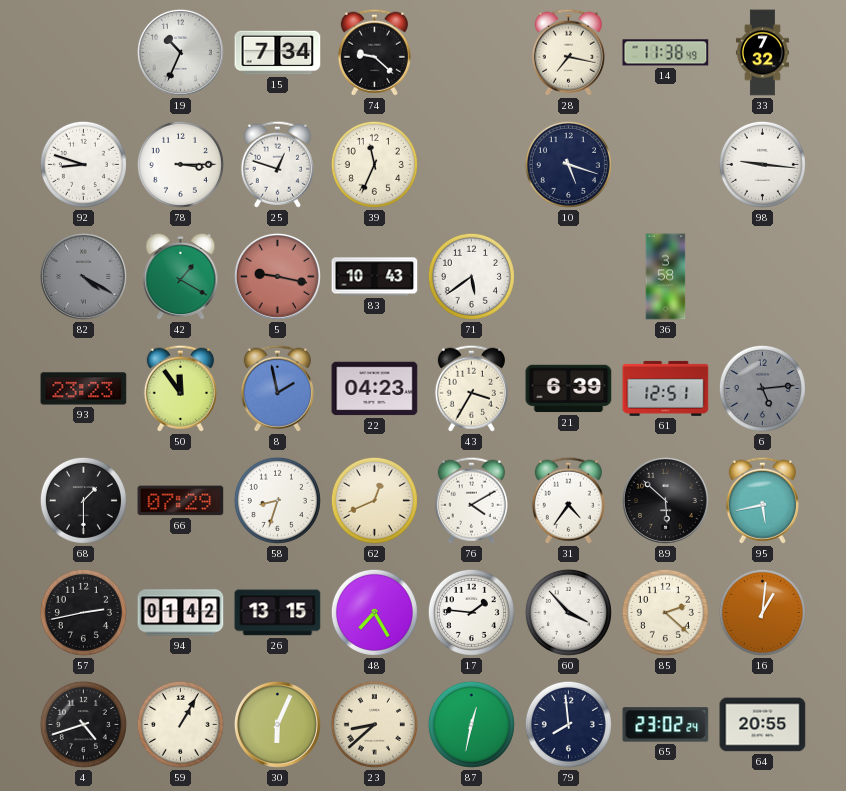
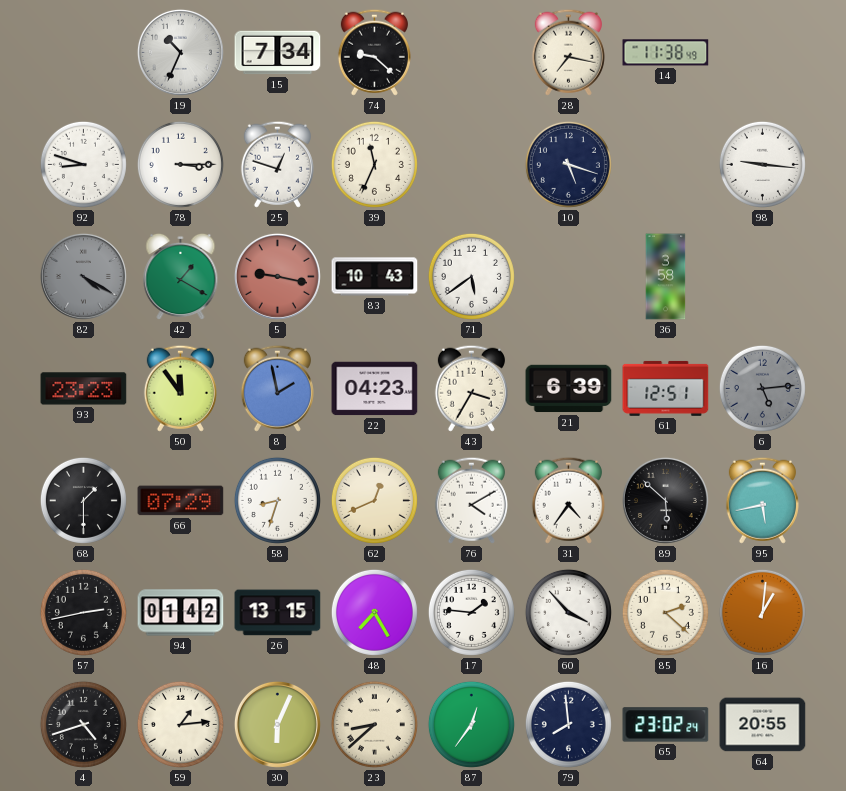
33: 7:32 -> none (762, 53)
59: 1:05 -> 1:14 (180, 724)
87: 12:32 -> 12:36 (471, 724)
